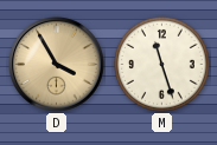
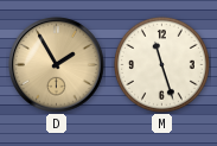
D: 3:55 -> 1:55 (57, 65)
